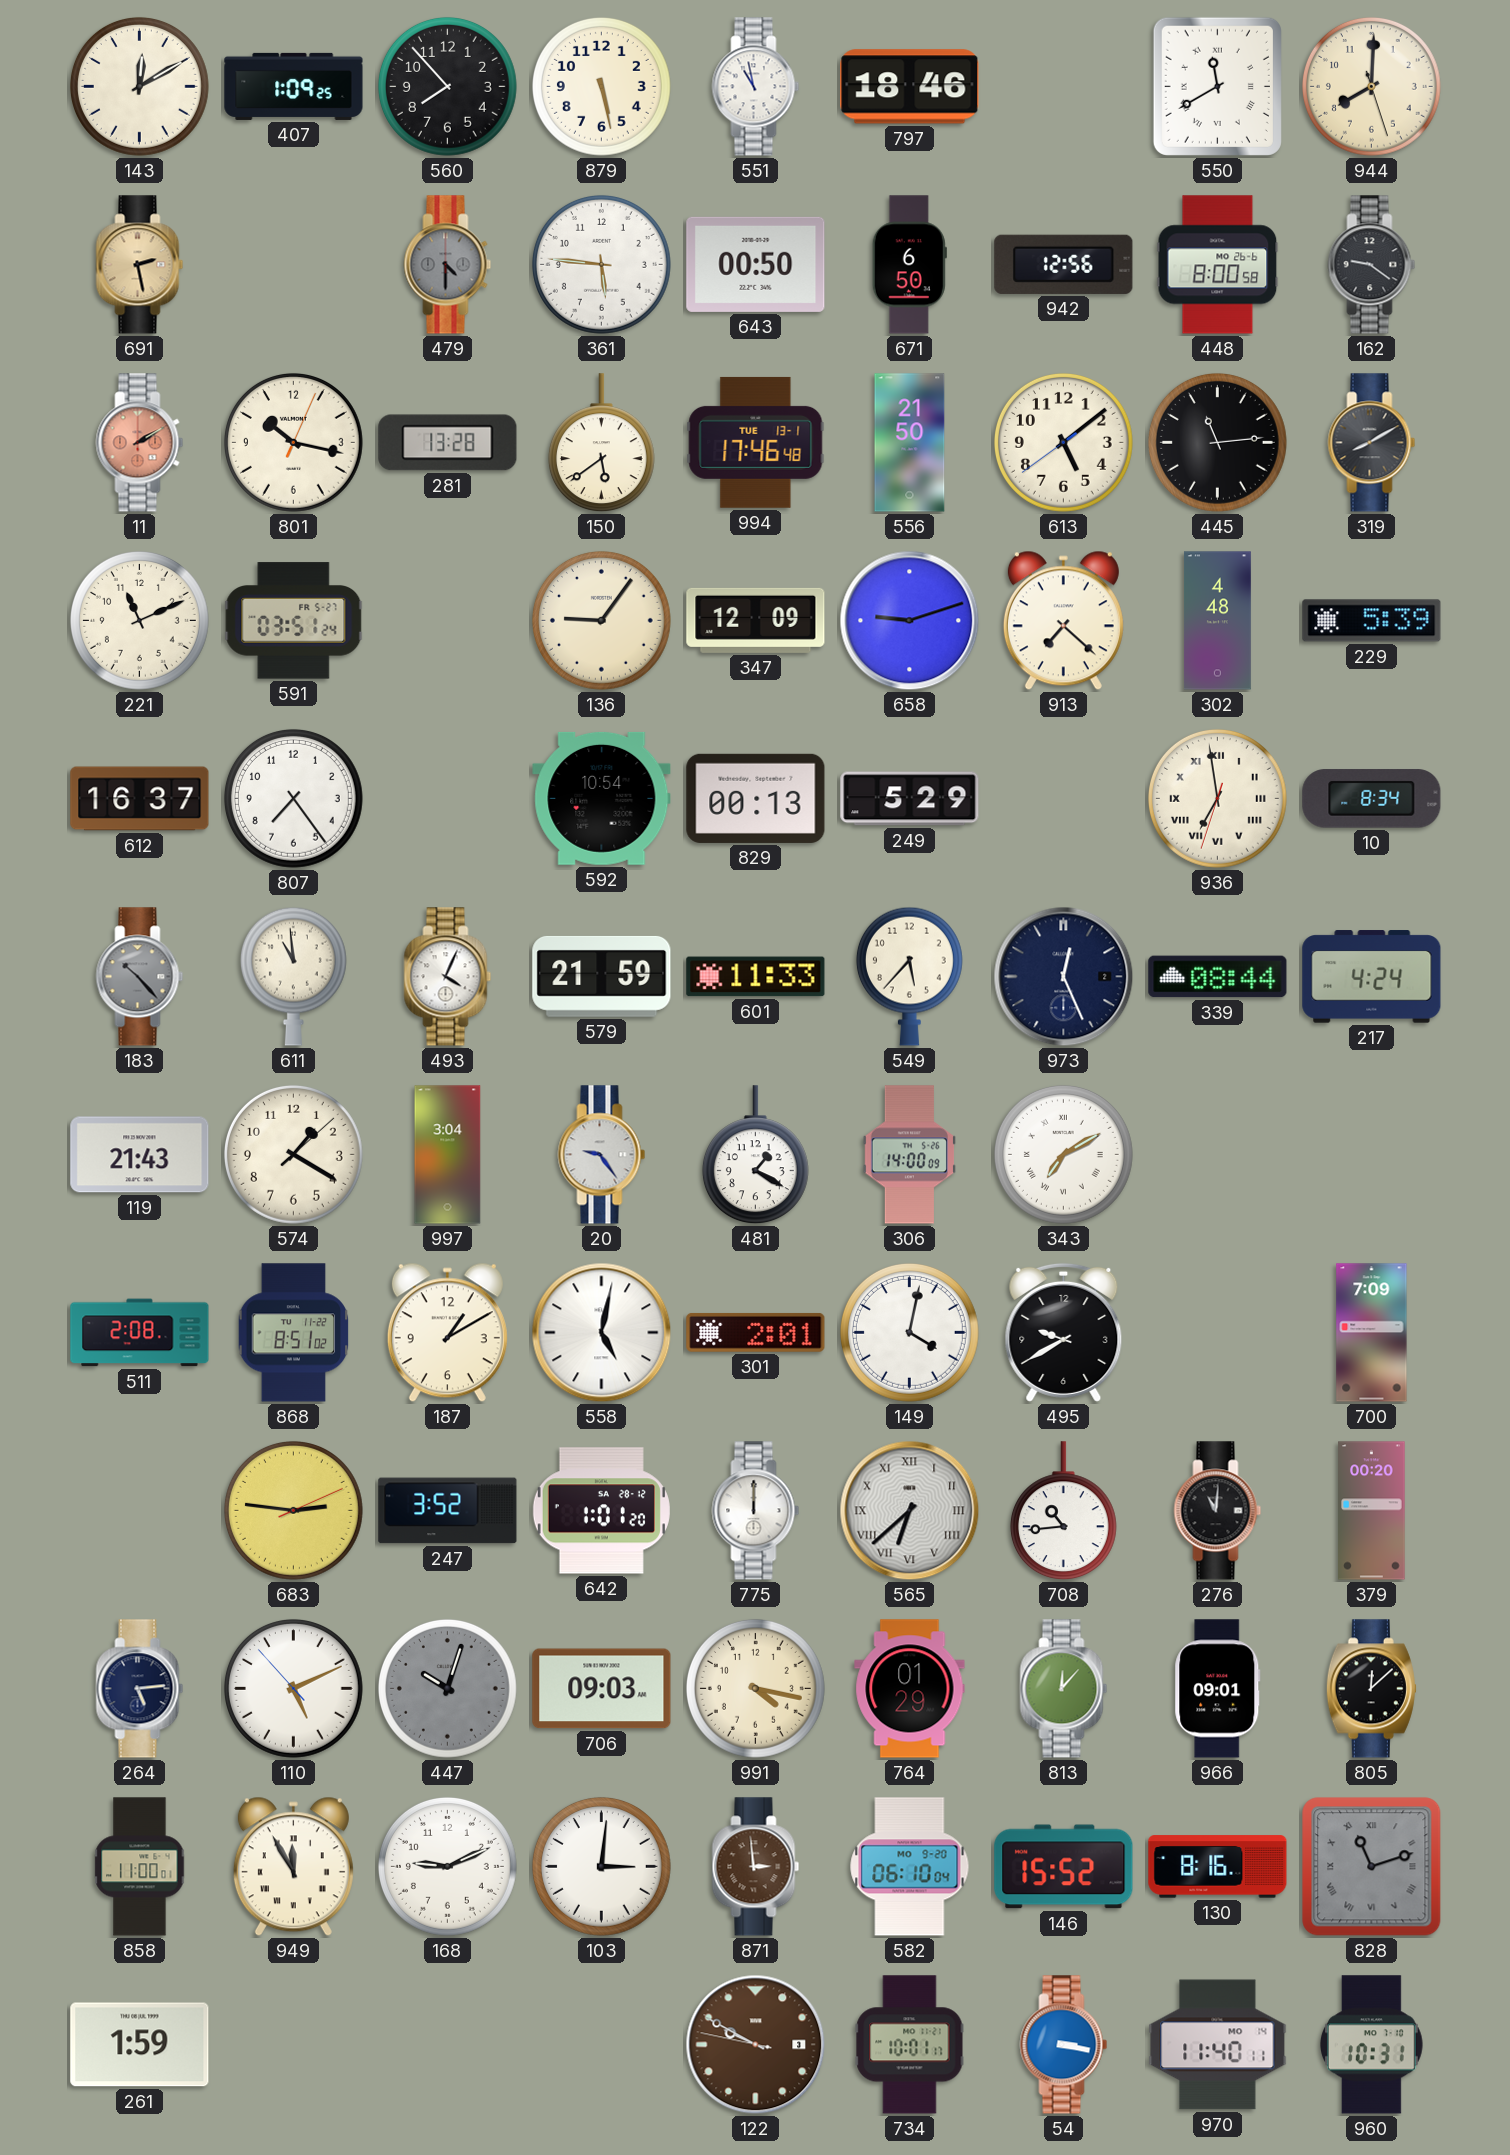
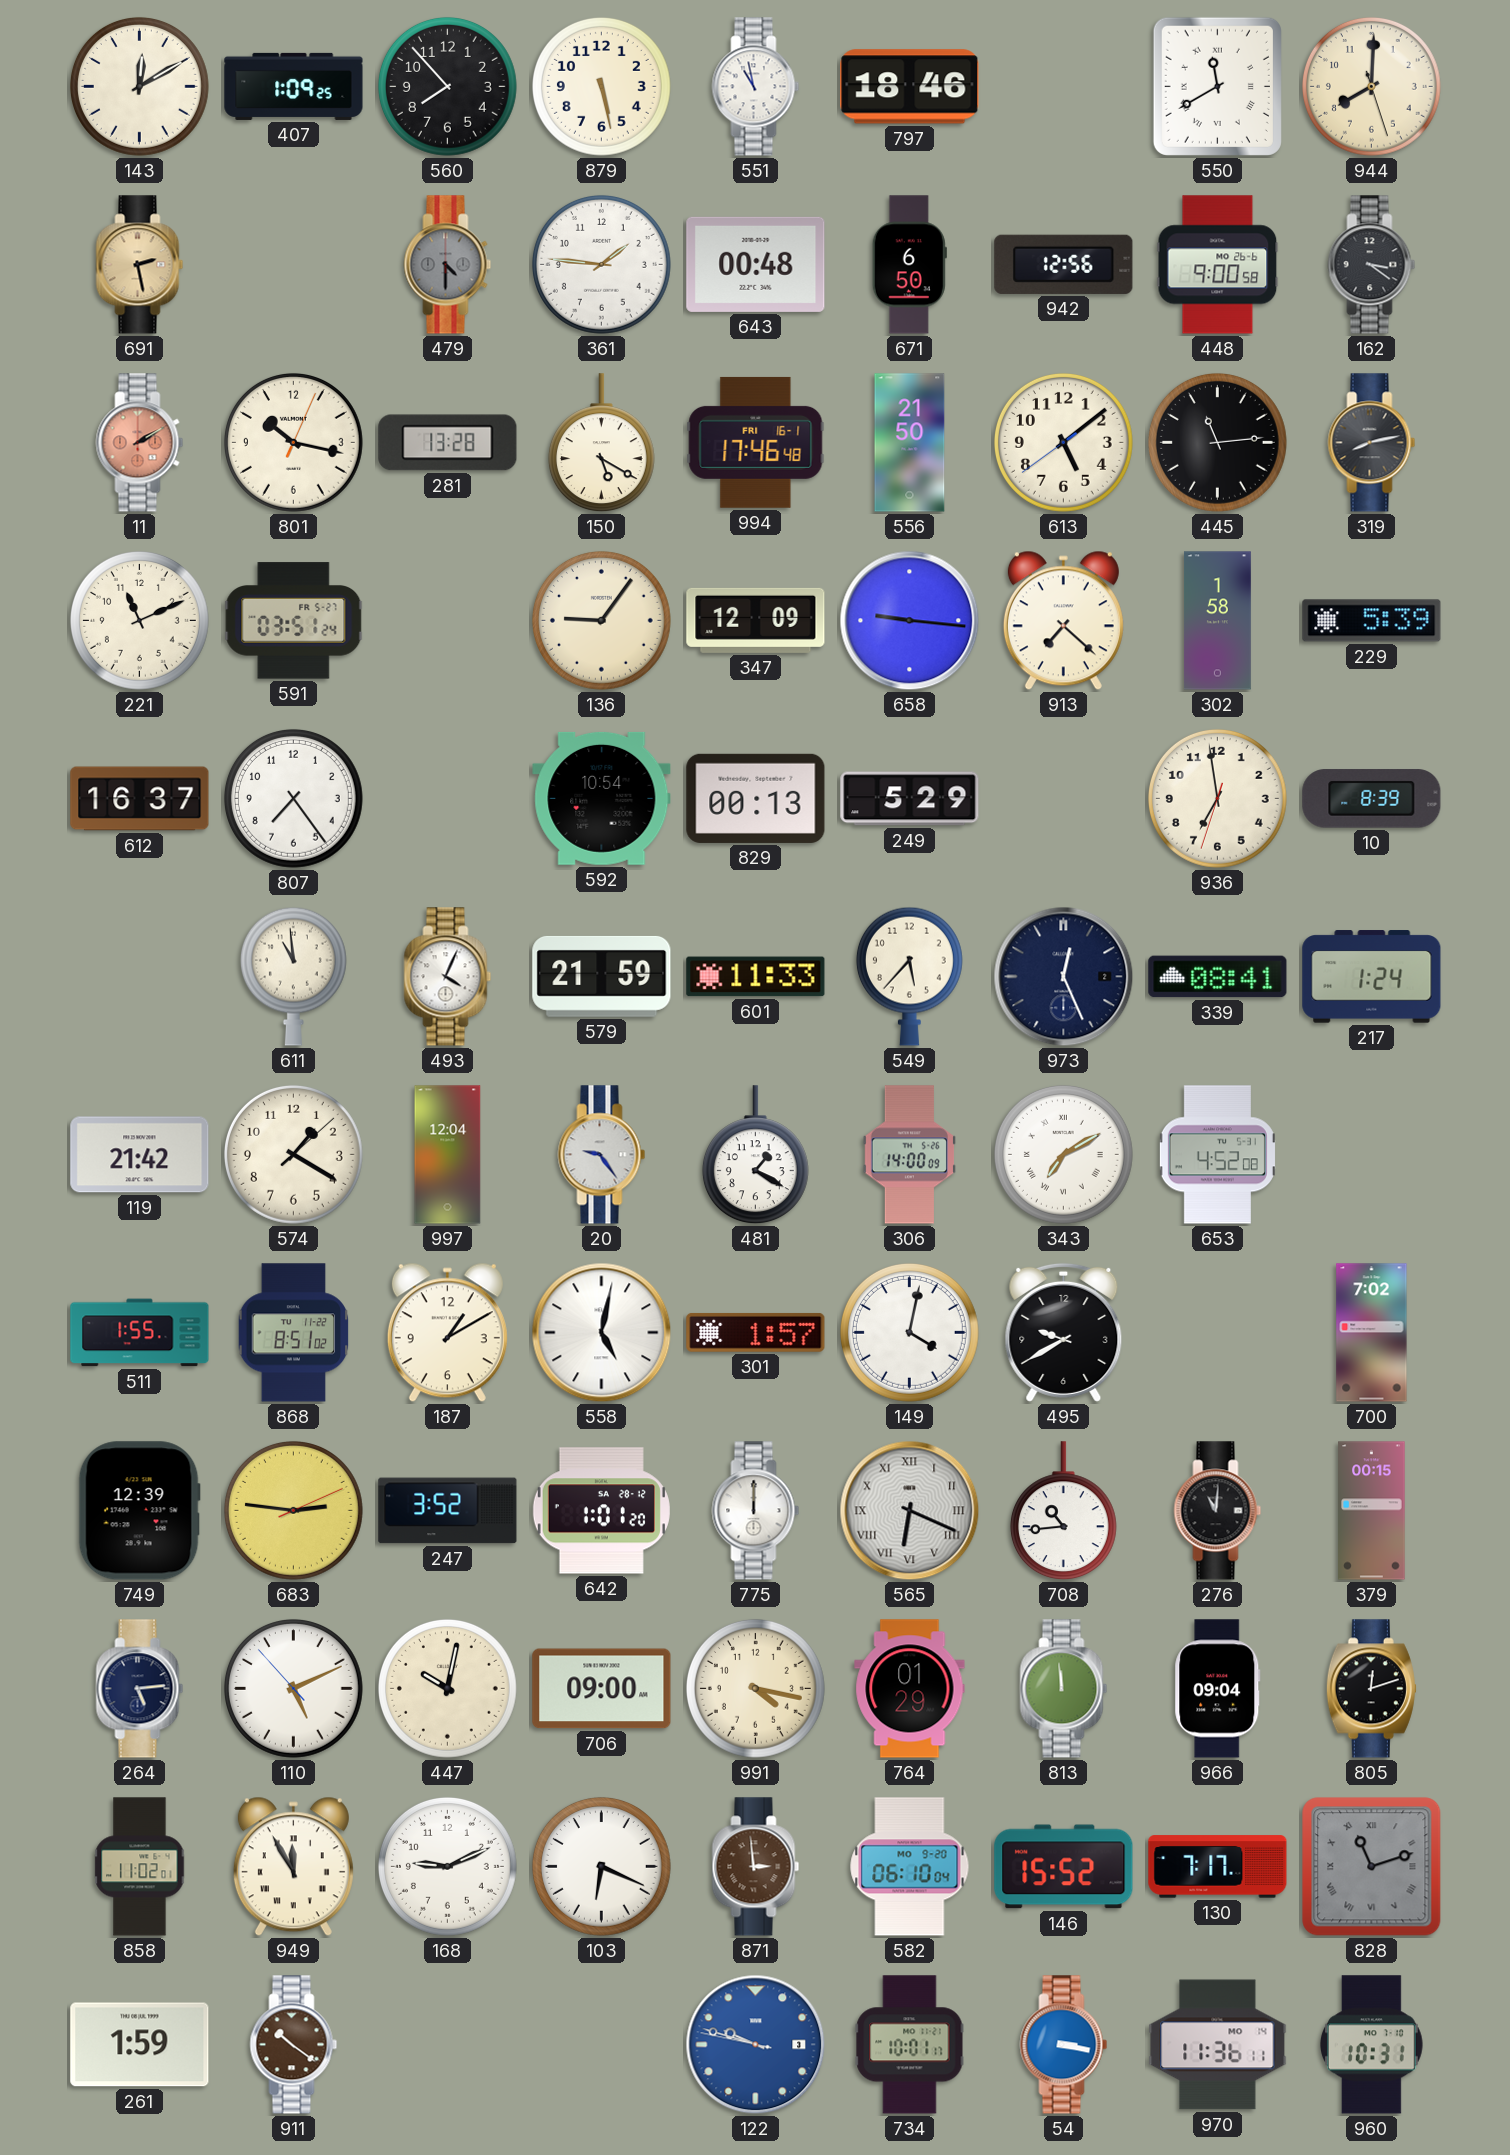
361: 5:46 -> 1:46 (601, 264)
643: 00:50 -> 00:48 (756, 264)
448: 8:00 -> 9:00 (1218, 265)
162: 9:21 -> 3:21 (1372, 265)
150: 5:39 -> 5:20 (601, 443)
994 date: TUE 13-1 -> FRI 16-1 (756, 442)
319: 8:10 -> 8:13 (1372, 443)
658: 9:12 -> 9:16 (910, 621)
302: 4:48 -> 1:58 (1217, 621)
936 numerals: Roman -> Arabic (1217, 798)
10: 8:34 -> 8:39 (1372, 799)
183: 10:23 -> none (140, 977)
339: 08:44 -> 08:41 (1218, 977)
217: 4:24 -> 1:24 (1372, 977)
119: 21:43 -> 21:42 (140, 1155)
997: 3:04 -> 12:04 (448, 1155)
653: none -> 4:52 (1217, 1155)
511: 2:08 -> 1:55 (140, 1333)
301: 2:01 -> 1:57 (756, 1332)
700: 7:09 -> 7:02 (1372, 1333)
749: none -> 12:39 (139, 1511)
565: 6:38 -> 6:19 (910, 1511)
379: 00:20 -> 00:15 (1372, 1511)
447: 10:03 -> 10:02 (447, 1688)
447 dial: grey -> cream (447, 1688)
706: 09:03 -> 09:00 (602, 1689)
813: 12:07 -> 11:59 (1064, 1689)
966: 09:01 -> 09:04 (1218, 1689)
805: 12:08 -> 12:12 (1371, 1689)
858: 11:00 -> 11:02 (140, 1867)
103: 3:01 -> 6:19 (601, 1866)
130: 8:16 -> 7:17 (1218, 1867)
911: none -> 10:21 (294, 2045)
122: 9:49 -> 9:47 (756, 2045)
122 dial: brown -> blue (756, 2045)
970: 11:40 -> 11:36 (1218, 2045)
